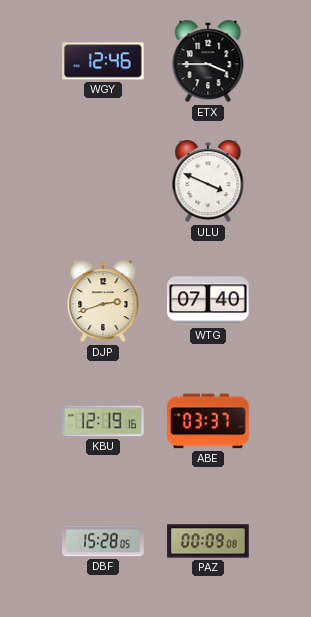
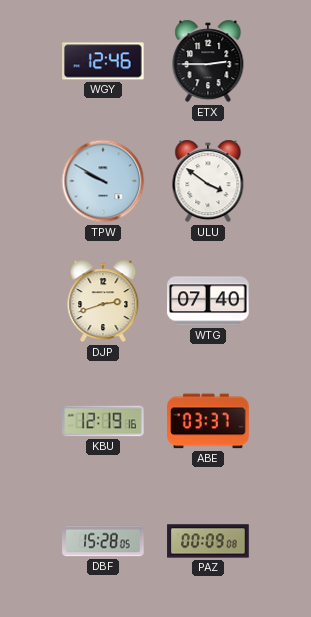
ETX: 3:45 -> 2:45 (208, 61)
TPW: none -> 9:50 (103, 181)
ULU: 3:49 -> 3:51 (208, 181)
